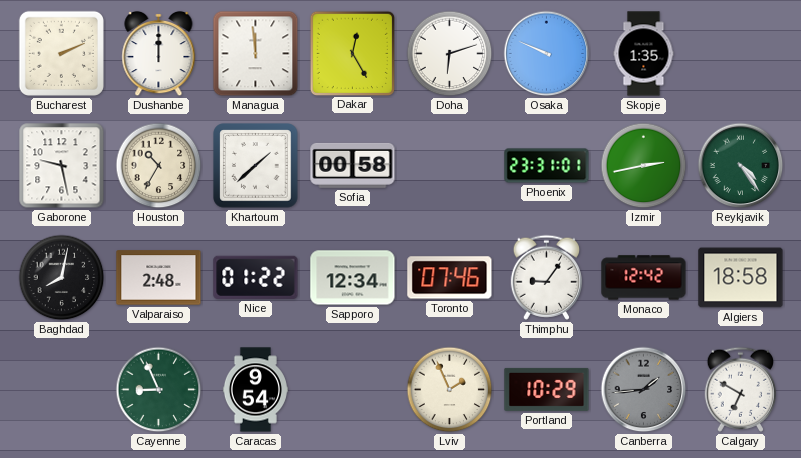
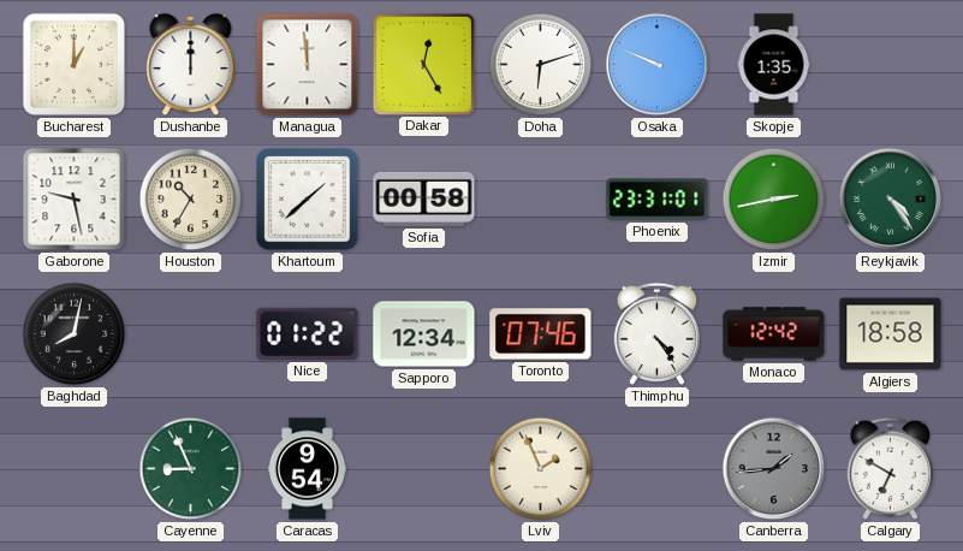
Bucharest: 2:11 -> 1:00 (73, 64)
Valparaiso: 2:48 -> none (159, 278)
Thimphu: 9:06 -> 4:24 (656, 333)
Portland: 10:29 -> none (547, 389)
